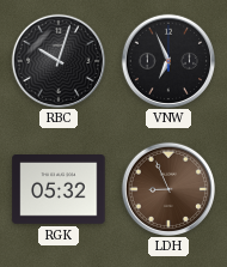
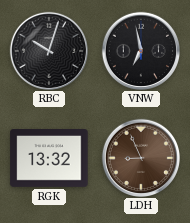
VNW: 6:56 -> 6:58 (140, 50)
RGK: 05:32 -> 13:32 (49, 159)
